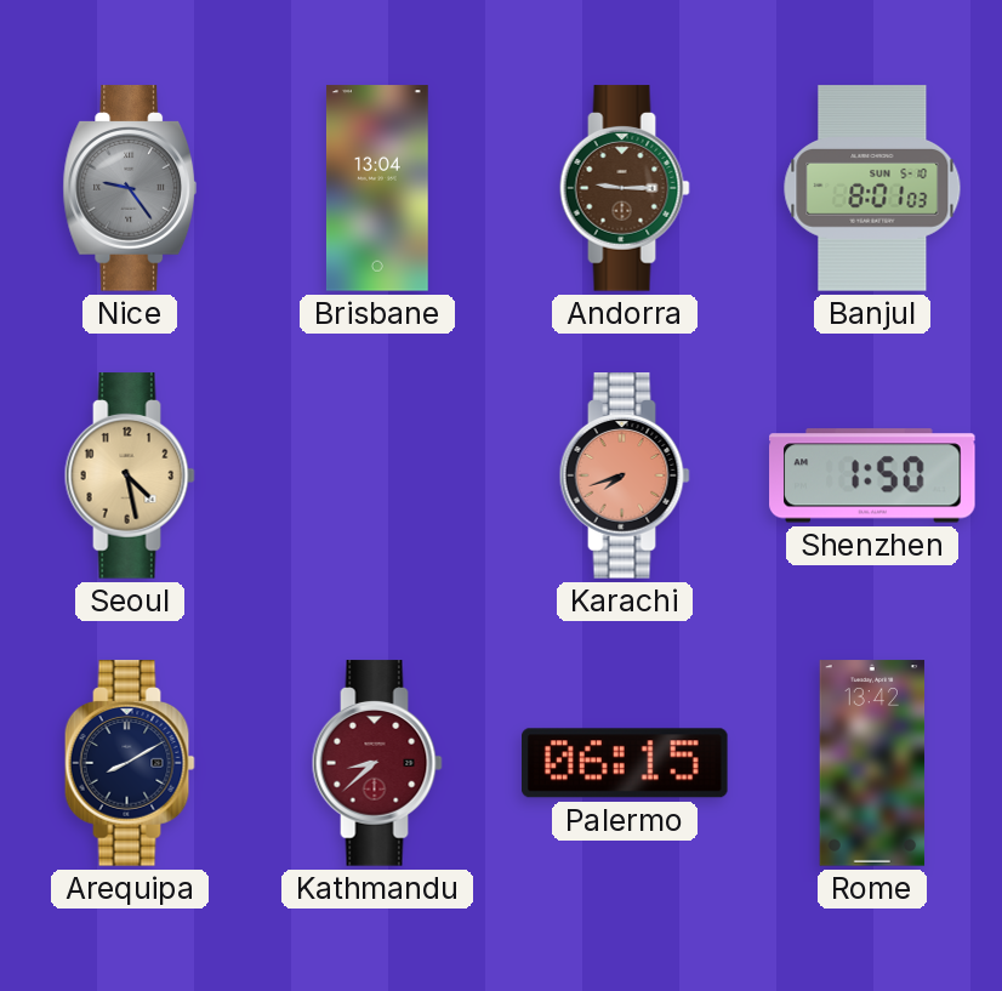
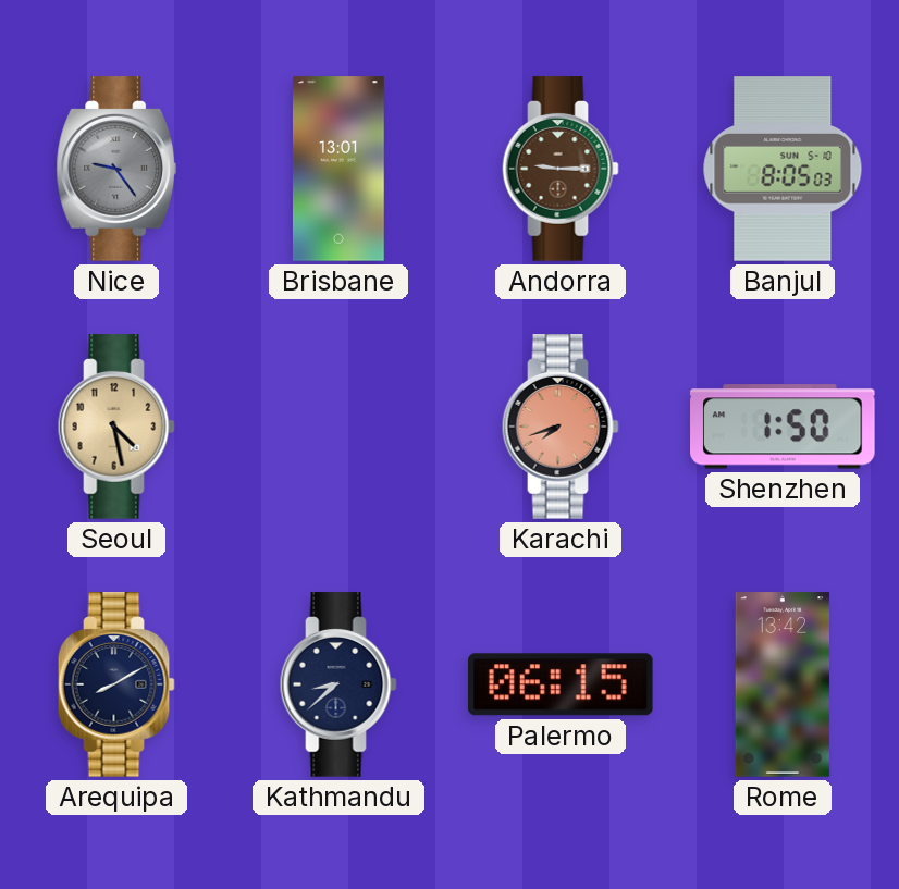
Brisbane: 13:04 -> 13:01 (338, 169)
Banjul: 8:01 -> 8:05 (783, 169)
Kathmandu dial: burgundy -> navy (338, 684)
